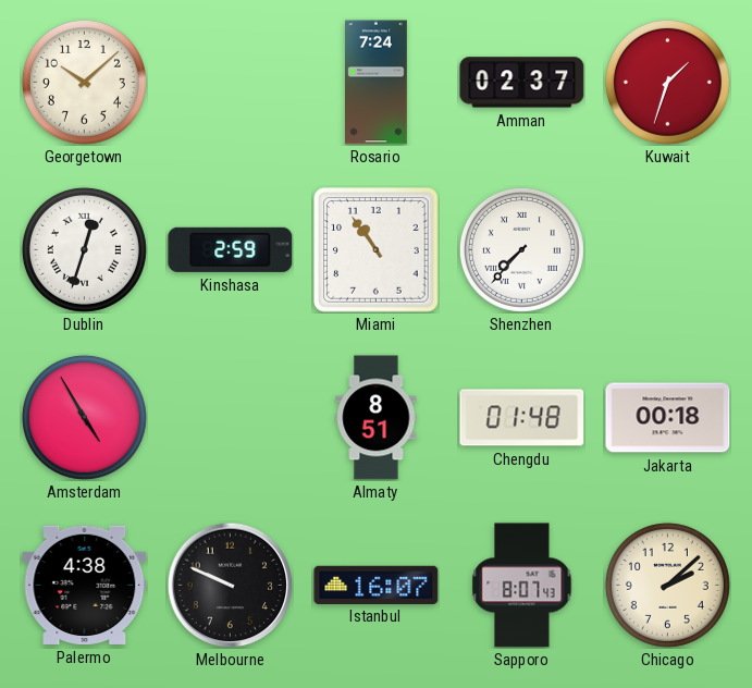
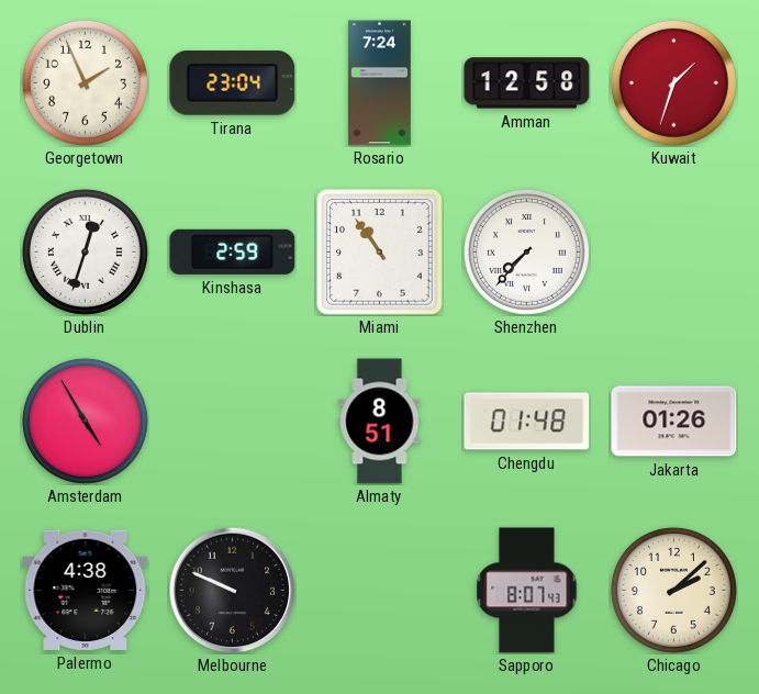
Georgetown: 10:08 -> 1:56 (85, 82)
Tirana: none -> 23:04 (233, 82)
Amman: 02:37 -> 12:58 (527, 83)
Jakarta: 00:18 -> 01:26 (674, 422)
Istanbul: 16:07 -> none (377, 585)
